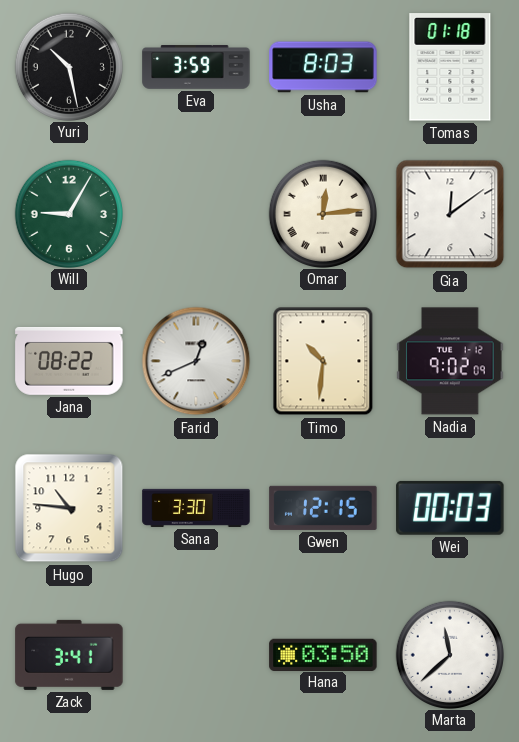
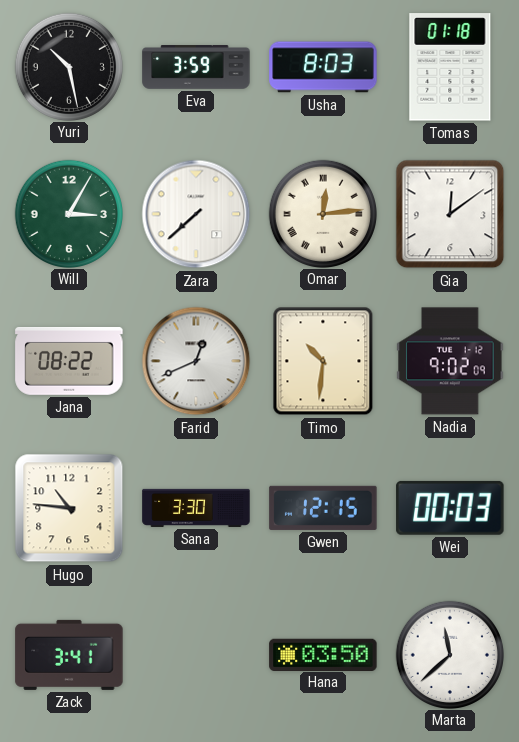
Will: 9:05 -> 3:05 (68, 213)
Zara: none -> 7:38 (196, 214)
